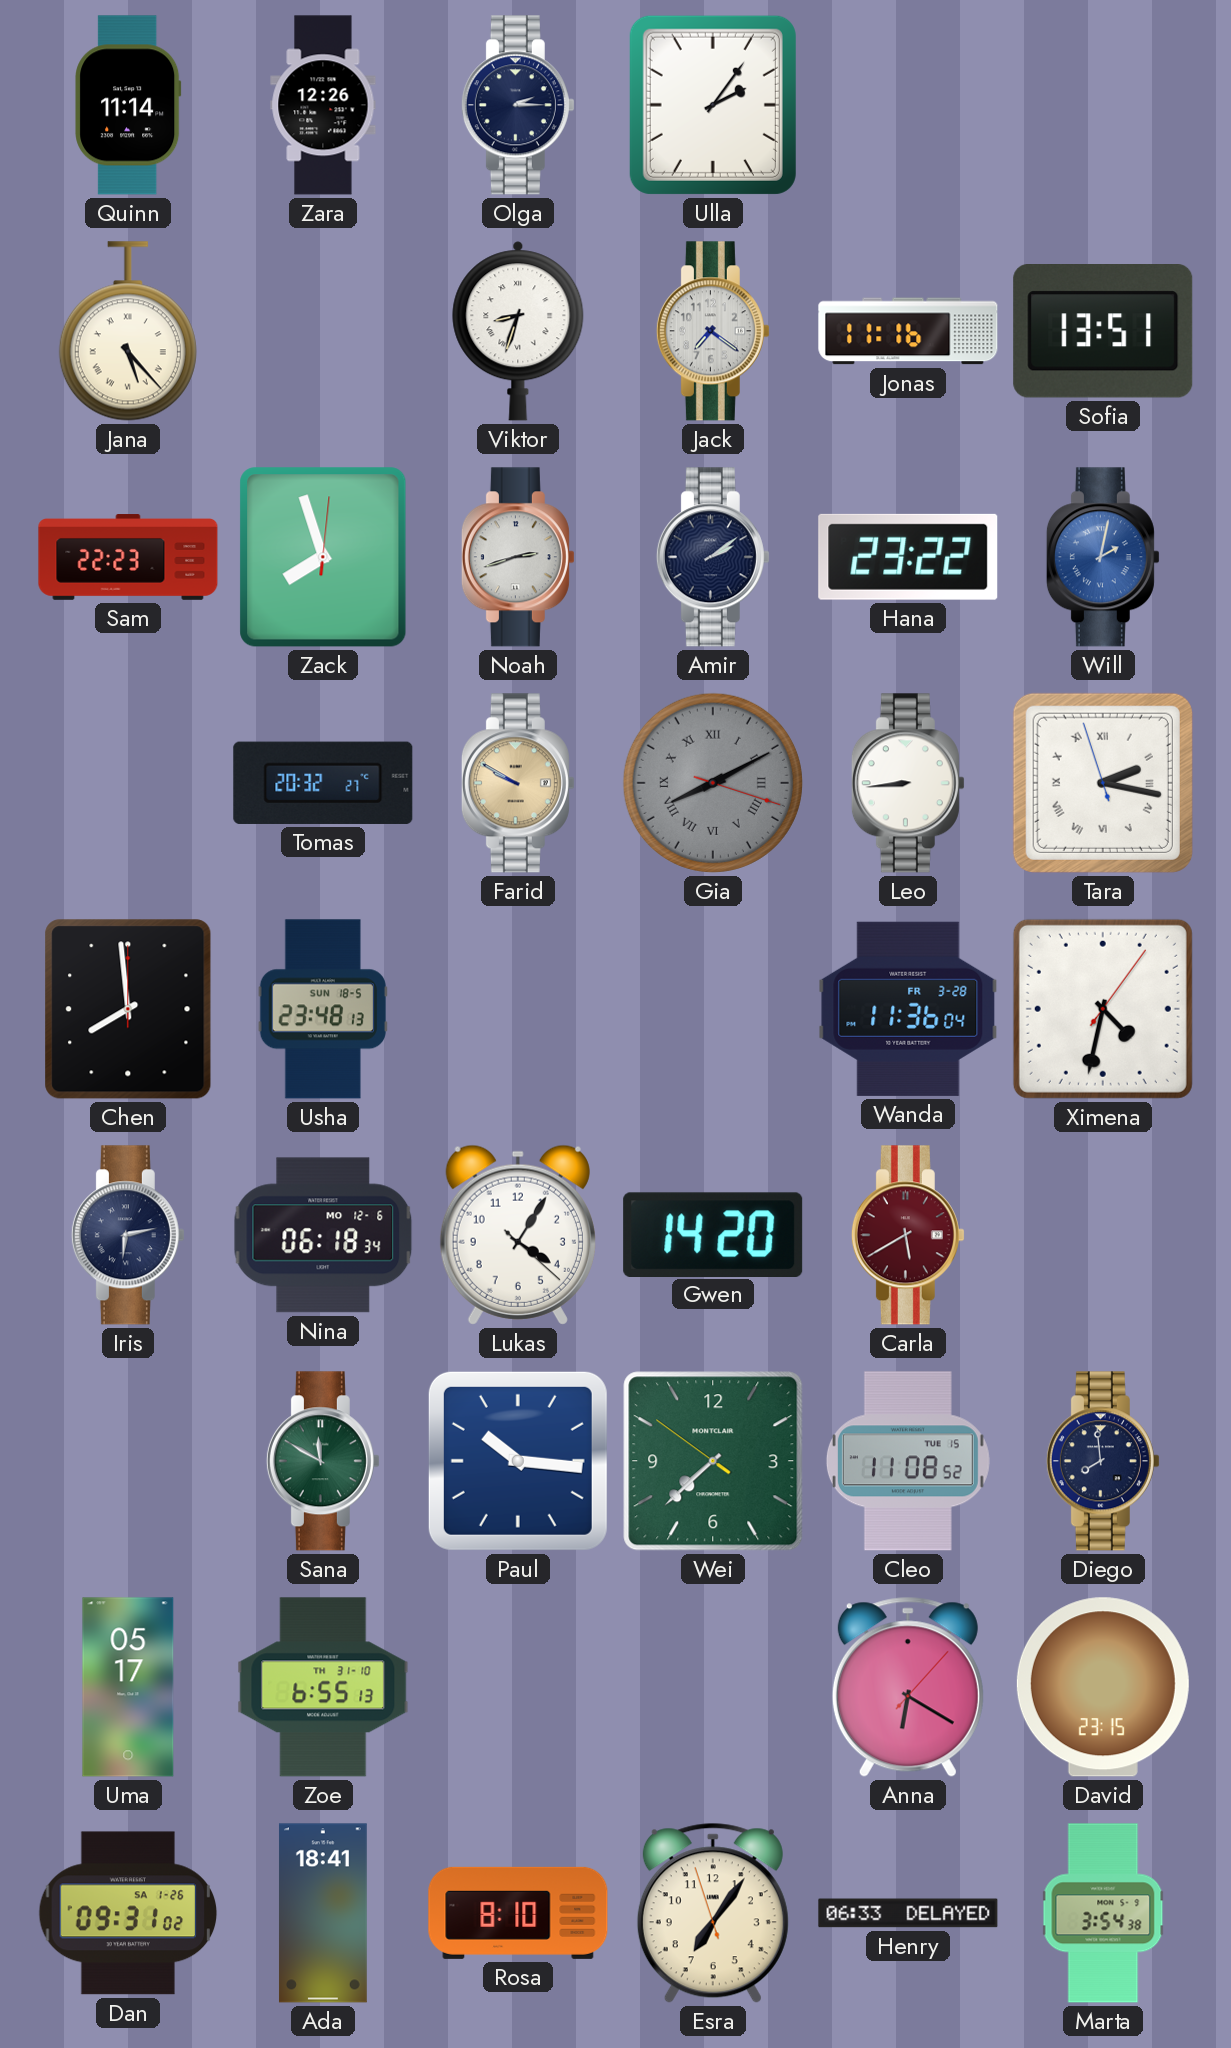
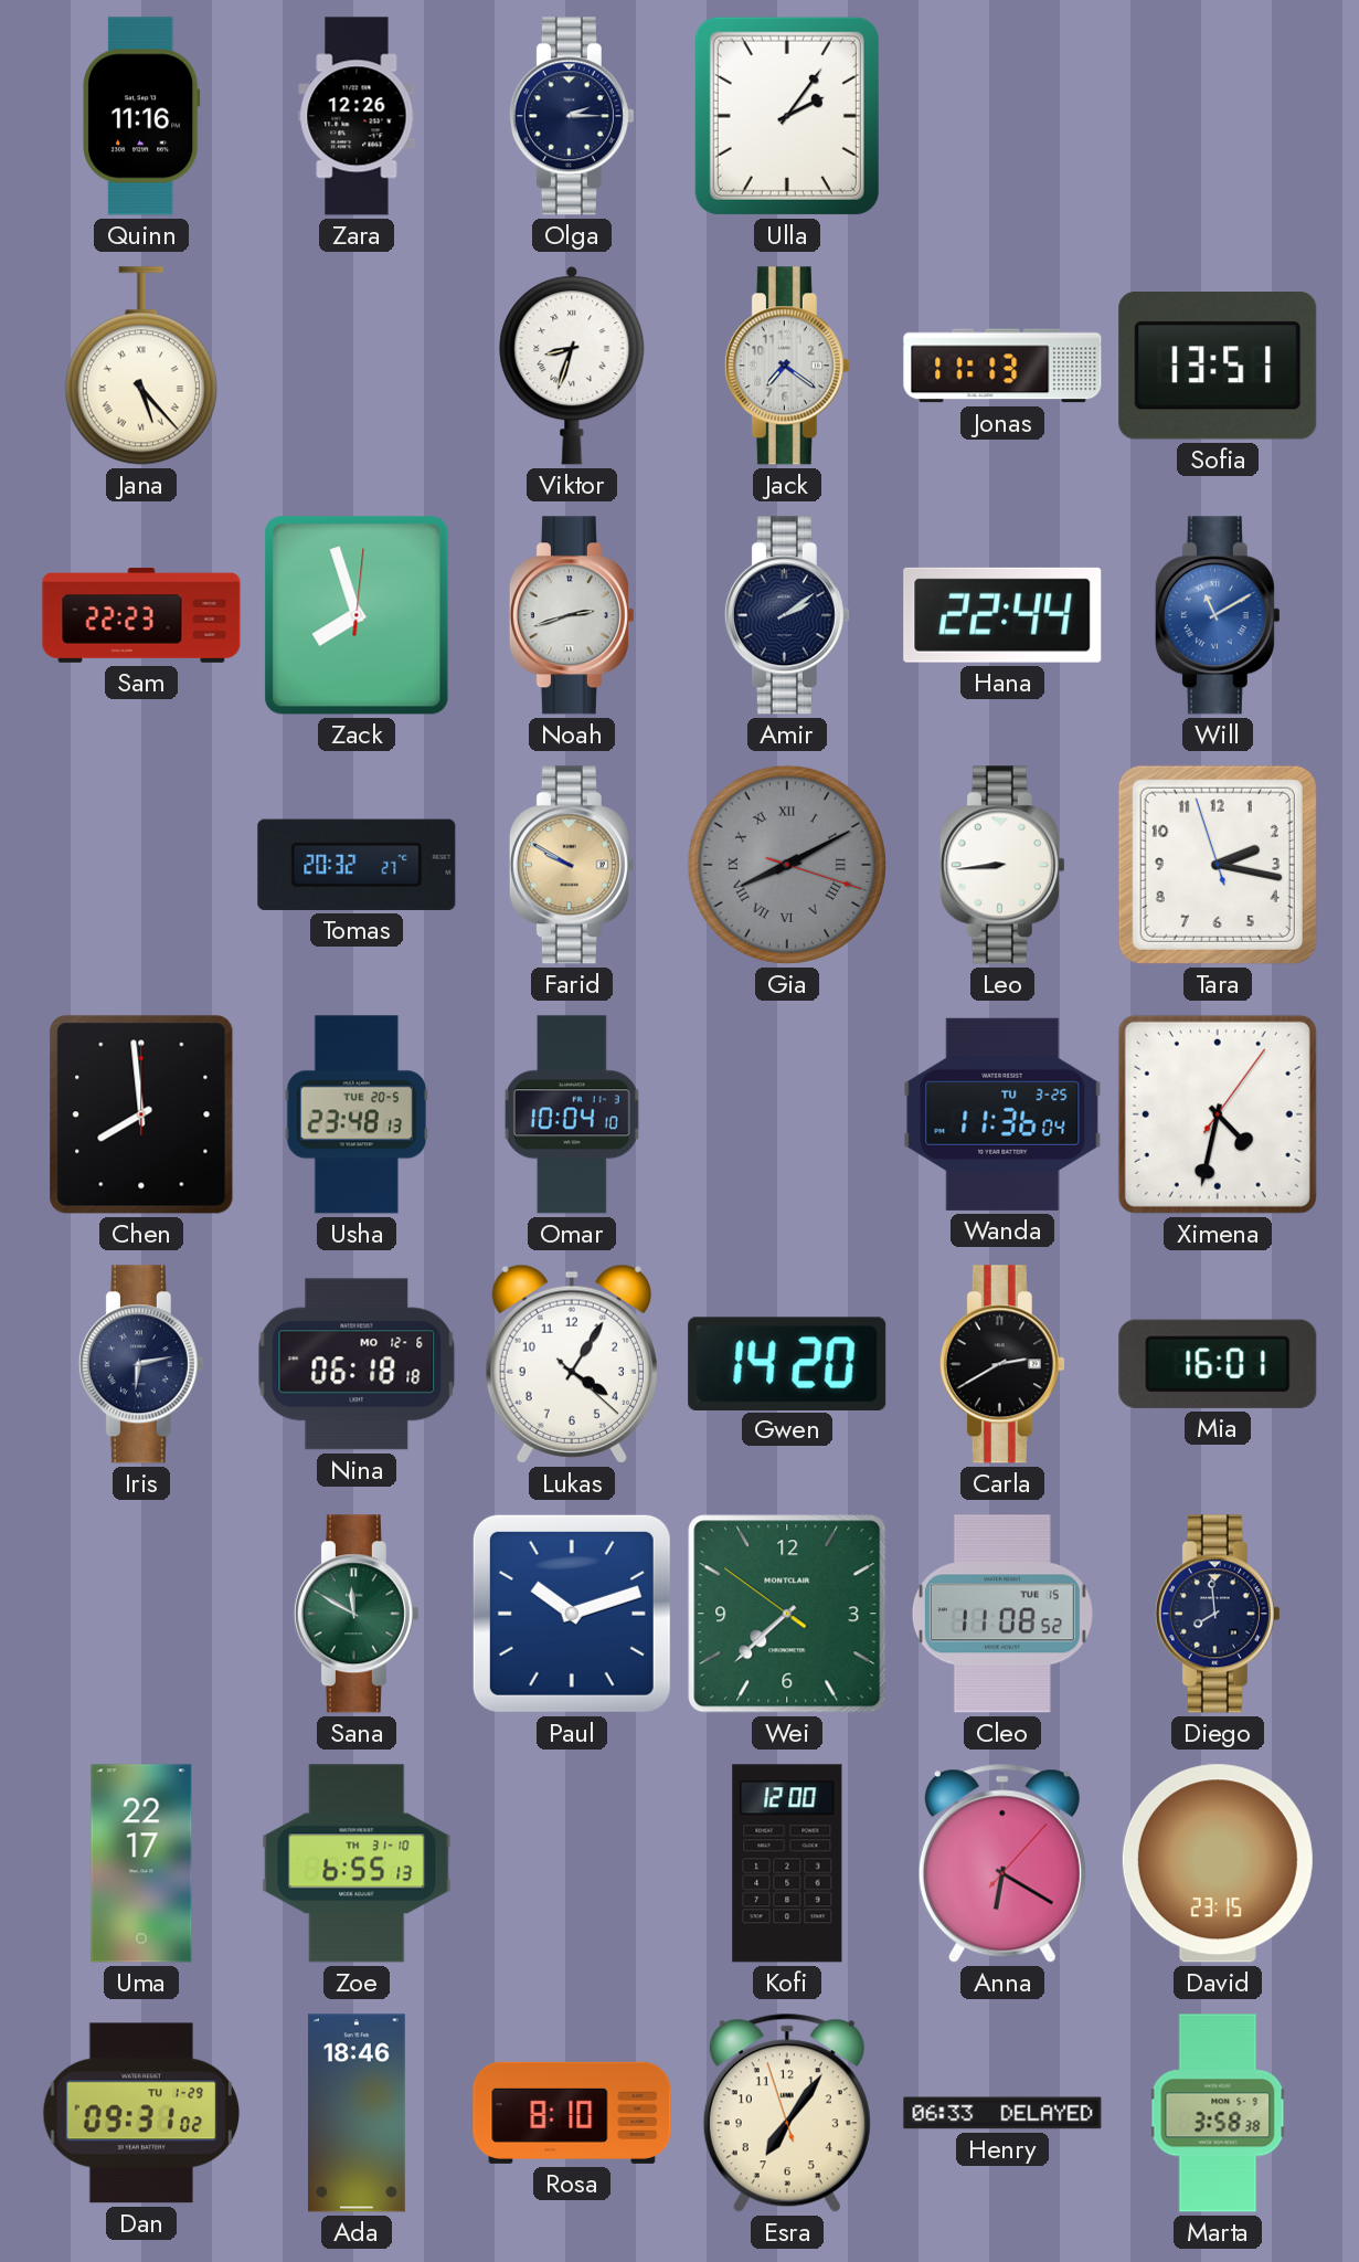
Quinn: 11:14 -> 11:16 (141, 116)
Jonas: 11:16 -> 11:13 (1002, 366)
Hana: 23:22 -> 22:44 (1002, 615)
Will: 2:02 -> 11:10 (1218, 615)
Tara numerals: Roman -> Arabic (1218, 865)
Usha date: SUN 18-5 -> TUE 20-5 (357, 1114)
Omar: none -> 10:04 (572, 1114)
Wanda date: FR 3-28 -> TU 3-25 (1002, 1114)
Nina: 06:18:34 -> 06:18:18 (357, 1364)
Carla: 5:40 -> 2:40 (1002, 1364)
Carla dial: burgundy -> black (1002, 1364)
Mia: none -> 16:01 (1218, 1364)
Paul: 10:16 -> 10:12 (572, 1614)
Uma: 05:17 -> 22:17 (141, 1863)
Kofi: none -> 12:00 (787, 1863)
Dan date: SA 1-26 -> TU 1-29 (141, 2113)
Ada: 18:41 -> 18:46 (357, 2113)
Marta: 3:54 -> 3:58 (1218, 2113)
